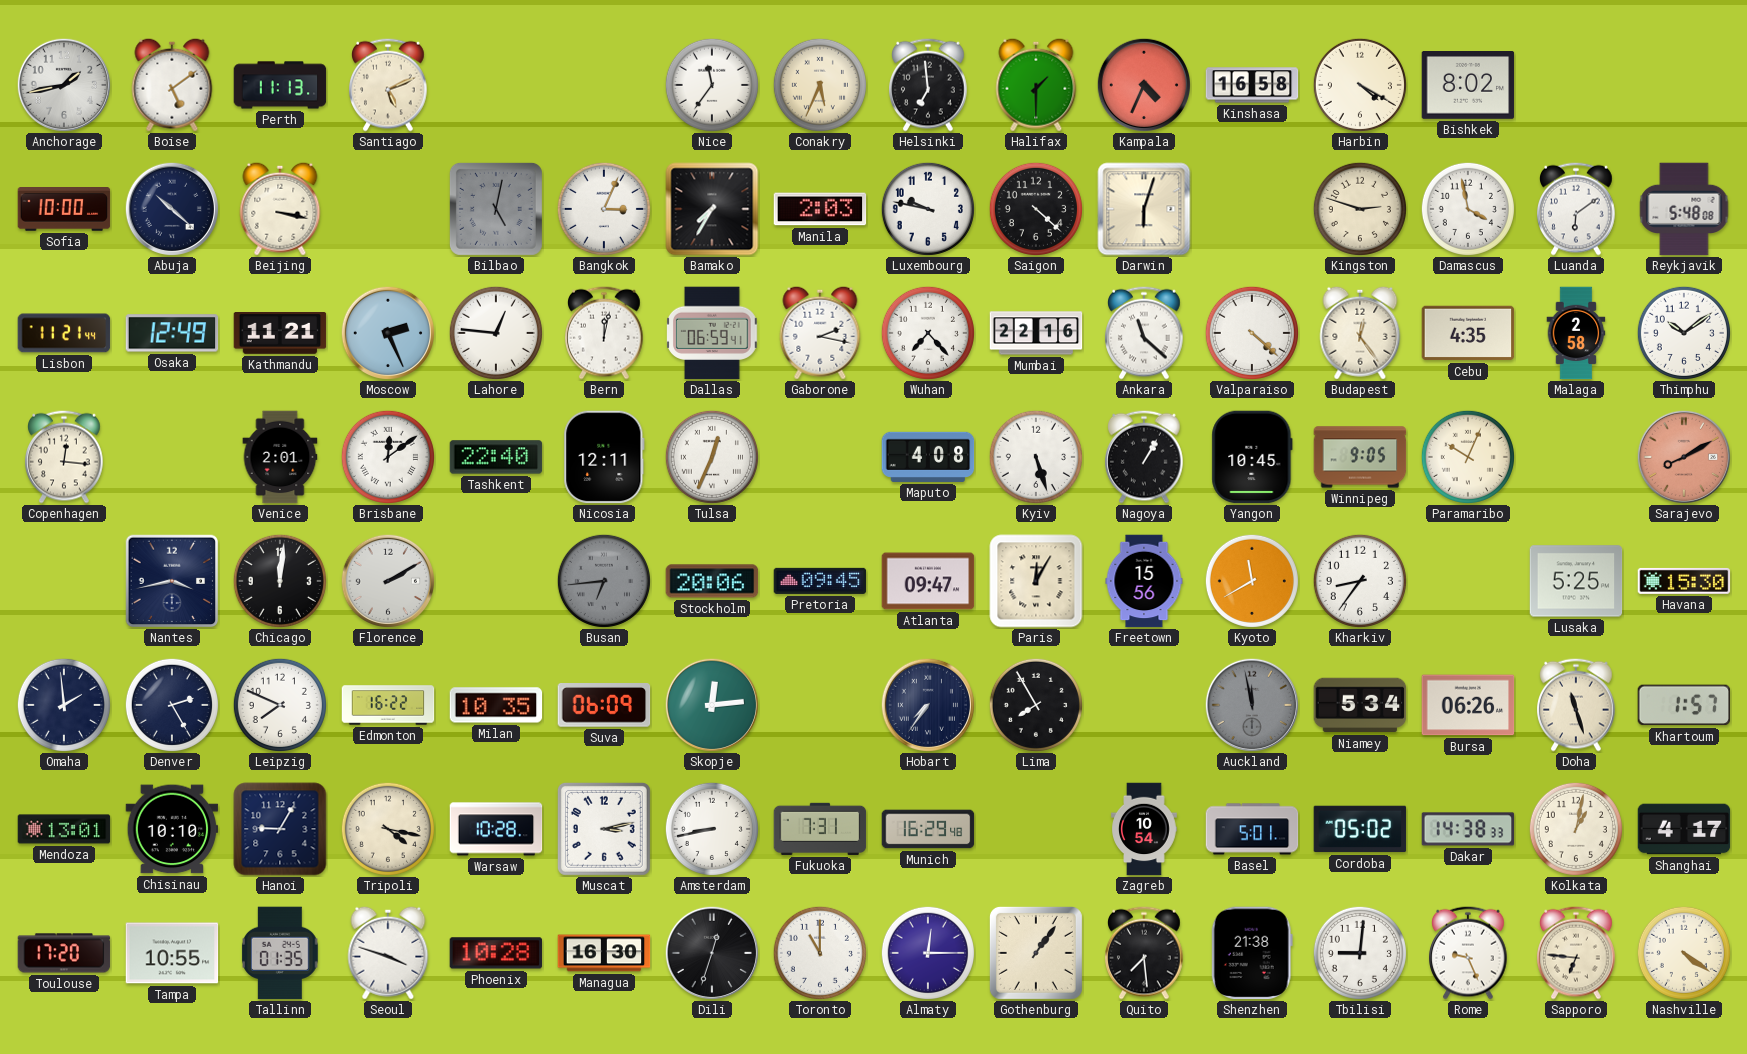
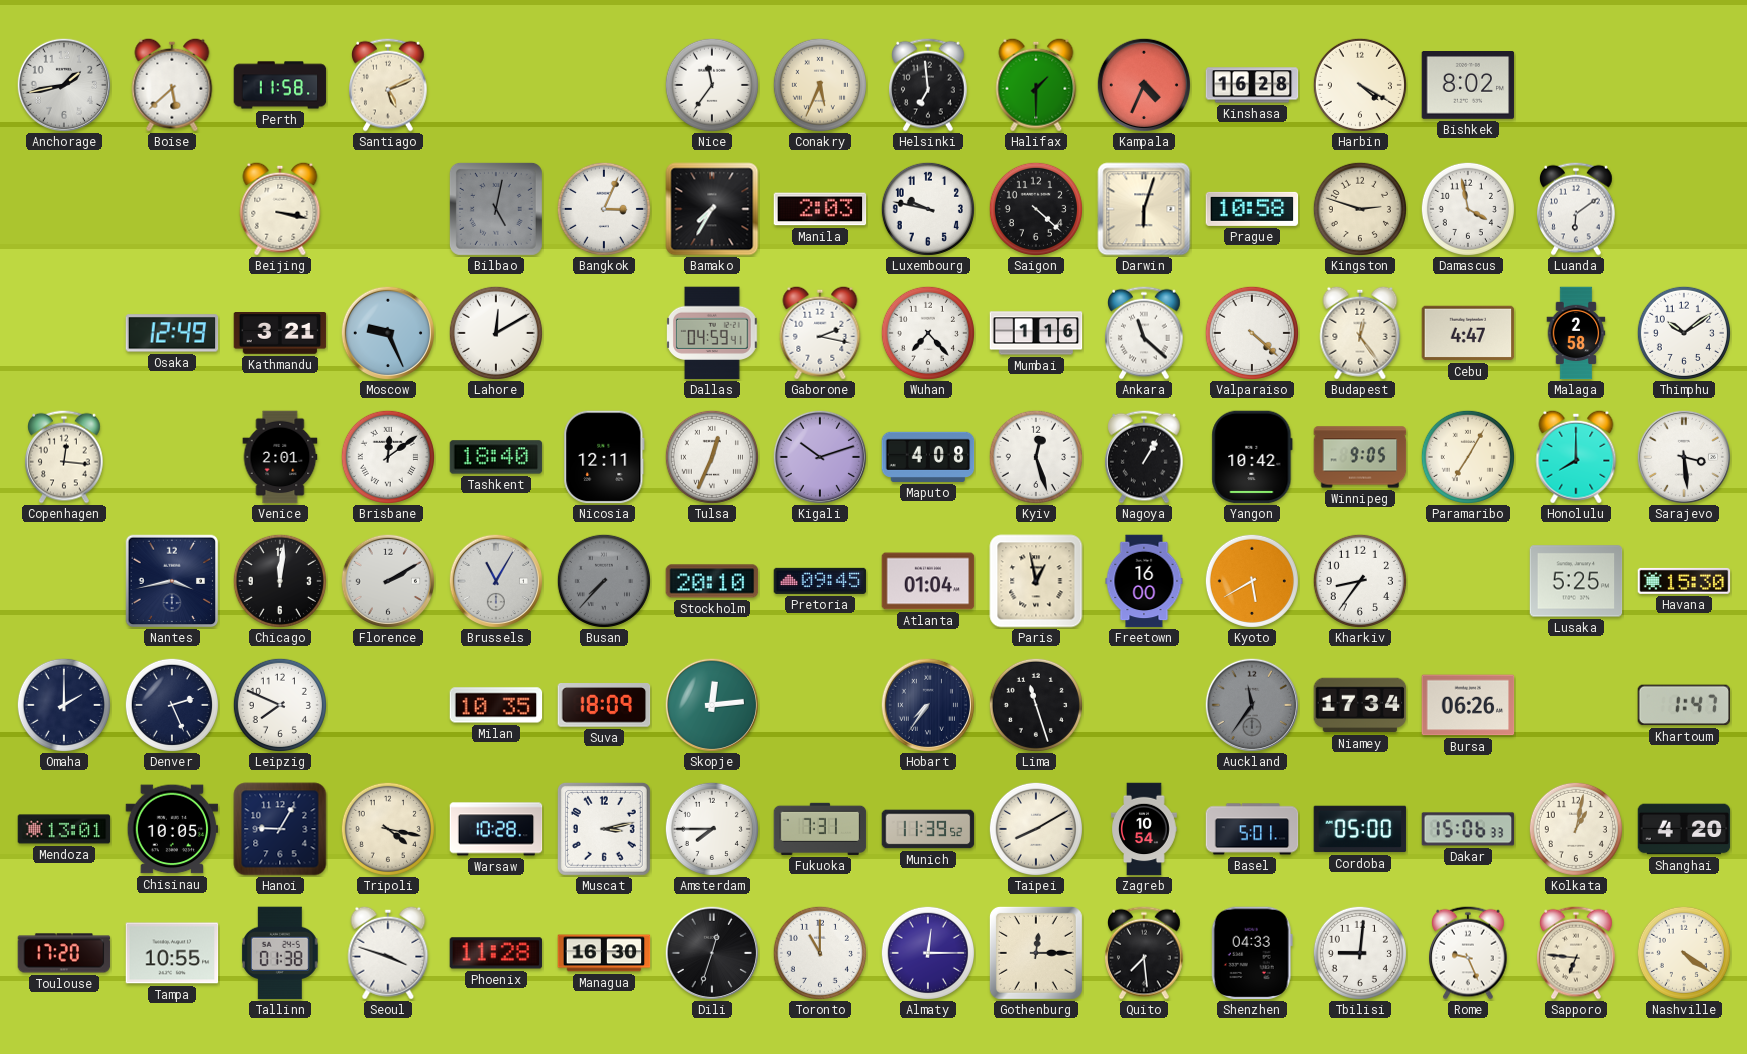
Boise: 5:09 -> 5:38 (172, 85)
Perth: 11:13 -> 11:58 (280, 85)
Kinshasa: 16:58 -> 16:28 (1252, 85)
Sofia: 10:00 -> none (64, 210)
Abuja: 10:22 -> none (171, 208)
Prague: none -> 10:58 (1252, 209)
Reykjavik: 5:48 -> none (1684, 209)
Lisbon: 11:21 -> none (64, 333)
Kathmandu: 11:21 -> 3:21 (280, 334)
Moscow: 2:26 -> 9:26 (387, 332)
Lahore: 12:46 -> 12:10 (496, 333)
Bern: 12:02 -> none (605, 333)
Dallas: 06:59 -> 04:59 (713, 333)
Mumbai: 22:16 -> 1:16 (1036, 333)
Cebu: 4:35 -> 4:47 (1468, 333)
Tashkent: 22:40 -> 18:40 (496, 457)
Kigali: none -> 10:12 (819, 456)
Kyiv: 5:27 -> 12:27 (1036, 457)
Yangon: 10:45 -> 10:42 (1252, 457)
Paramaribo: 10:04 -> 7:05 (1468, 457)
Honolulu: none -> 8:00 (1576, 457)
Sarajevo: 8:10 -> 3:29 (1683, 456)
Sarajevo dial: salmon -> white (1683, 456)
Brussels: none -> 11:05 (495, 580)
Busan: 6:44 -> 7:37 (604, 581)
Stockholm: 20:06 -> 20:10 (712, 581)
Atlanta: 09:47 -> 01:04 (928, 581)
Paris: 12:05 -> 12:58 (1036, 581)
Freetown: 15:56 -> 16:00 (1144, 581)
Kyoto: 11:40 -> 5:40 (1252, 581)
Omaha: 1:59 -> 2:00 (64, 705)
Denver: 2:25 -> 2:26 (172, 705)
Edmonton: 16:22 -> none (388, 705)
Suva: 06:09 -> 18:09 (604, 705)
Lima: 7:55 -> 11:27 (1036, 705)
Auckland: 11:58 -> 11:36 (1251, 704)
Niamey: 5:34 -> 17:34 (1360, 705)
Doha: 11:27 -> none (1577, 705)
Khartoum: 1:57 -> 1:47 (1684, 705)
Chisinau: 10:10 -> 10:05 (172, 829)
Amsterdam: 8:43 -> 7:45 (712, 829)
Munich: 16:29 -> 11:39 (928, 829)
Taipei: none -> 8:10 (1036, 829)
Cordoba: 05:02 -> 05:00 (1360, 829)
Dakar: 14:38 -> 15:06 (1468, 829)
Shanghai: 4:17 -> 4:20 (1684, 829)
Tallinn: 01:35 -> 01:38 (280, 953)
Phoenix: 10:28 -> 11:28 (496, 953)
Gothenburg: 1:06 -> 12:15 (1036, 953)
Shenzhen: 21:38 -> 04:33 (1252, 953)
